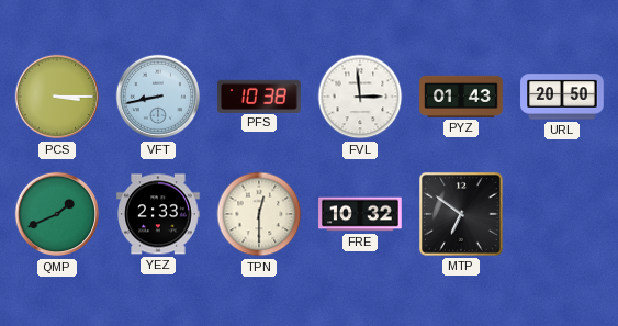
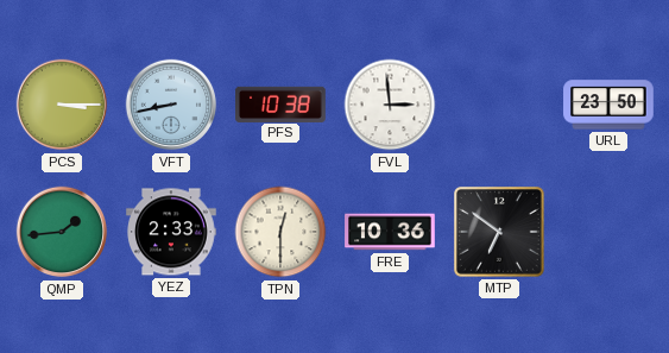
PYZ: 01:43 -> none (461, 97)
URL: 20:50 -> 23:50 (608, 105)
QMP: 1:41 -> 1:44 (62, 232)
FRE: 10:32 -> 10:36 (390, 232)
